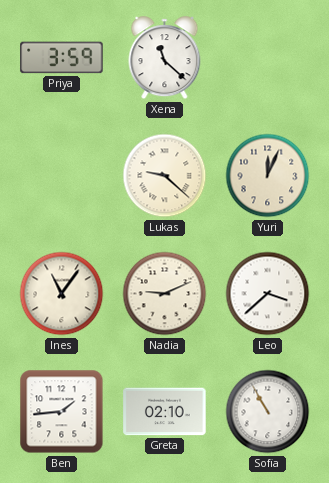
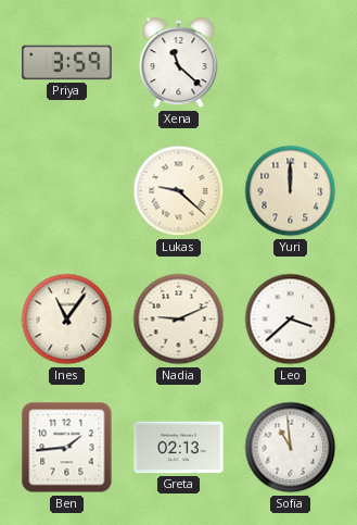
Yuri: 12:04 -> 12:00 (291, 191)
Greta: 02:10 -> 02:13 (179, 448)
Sofia: 10:55 -> 10:59 (291, 448)
